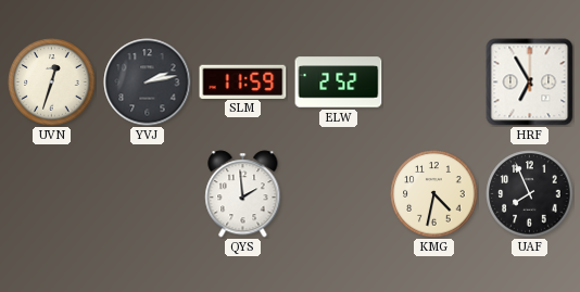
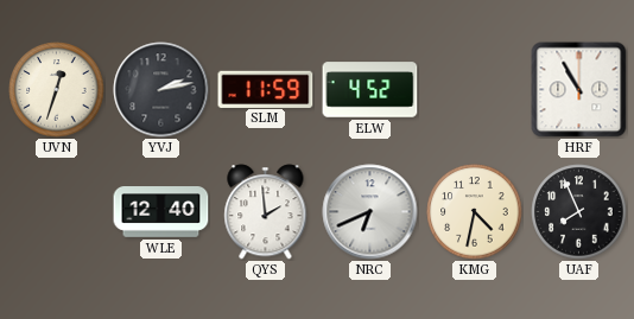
ELW: 2:52 -> 4:52 (370, 90)
HRF: 6:55 -> 10:55 (579, 90)
WLE: none -> 12:40 (161, 212)
NRC: none -> 6:41 (370, 212)
